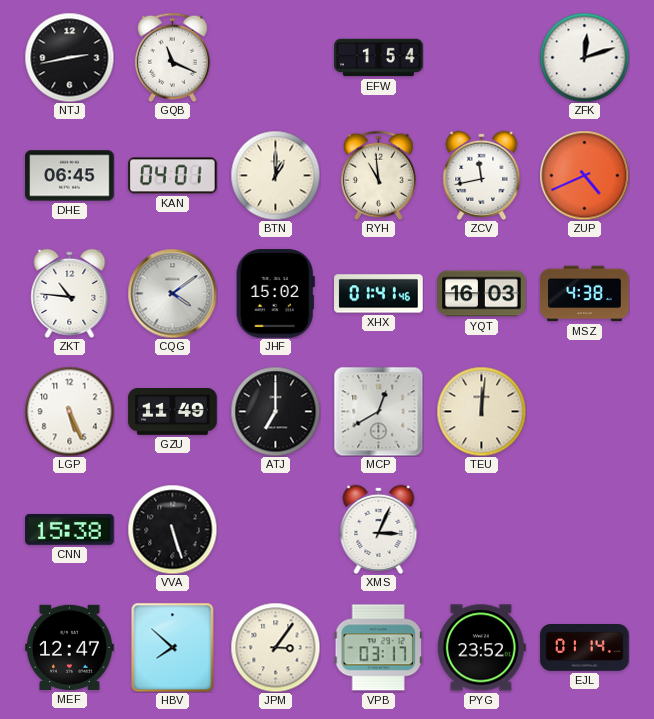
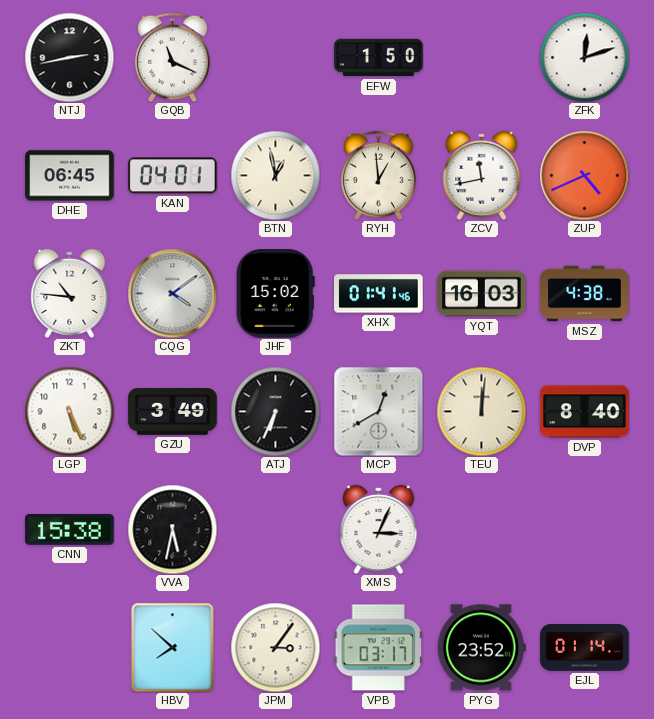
EFW: 1:54 -> 1:50 (379, 58)
BTN: 1:00 -> 12:58 (275, 175)
RYH: 10:59 -> 12:59 (378, 175)
GZU: 11:49 -> 3:49 (173, 412)
ATJ: 7:00 -> 6:34 (275, 411)
DVP: none -> 8:40 (585, 412)
VVA: 5:27 -> 5:32 (172, 529)
MEF: 12:47 -> none (70, 647)
